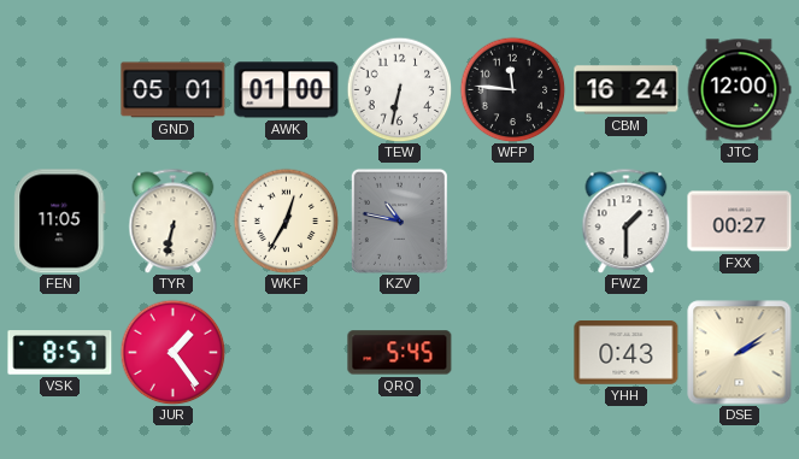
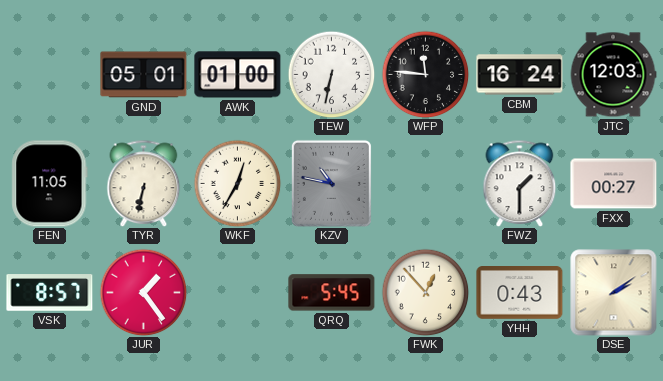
JTC: 12:00 -> 12:03 (613, 75)
FWK: none -> 12:53 (425, 292)
